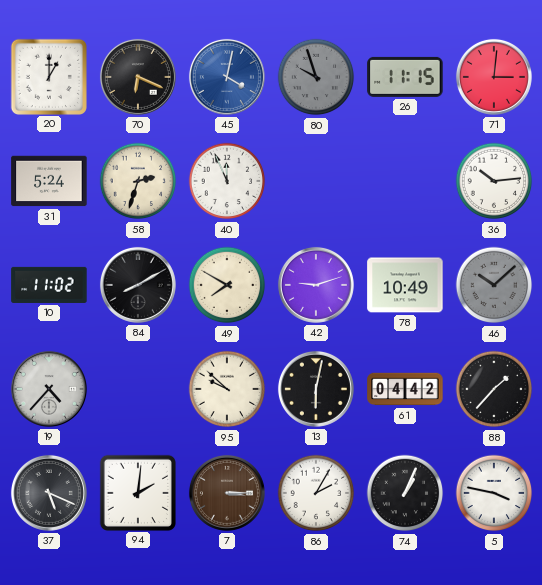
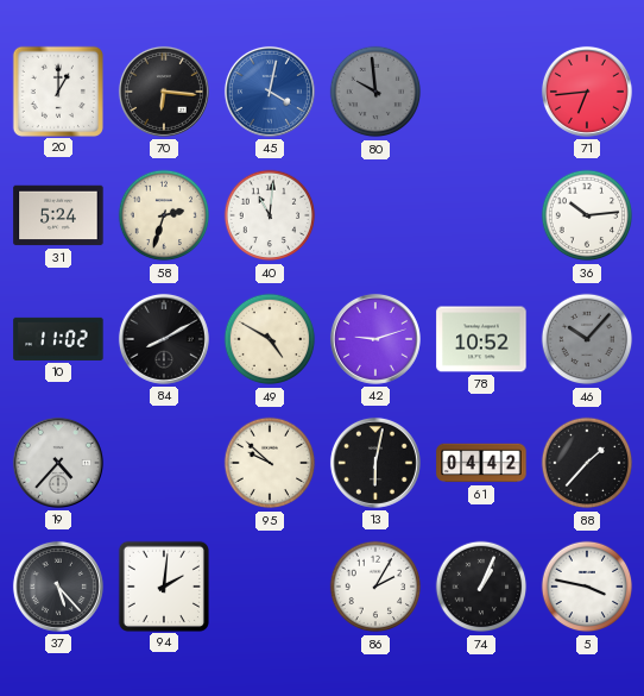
70: 6:19 -> 6:16 (164, 92)
80: 9:57 -> 9:59 (375, 92)
26: 11:15 -> none (405, 77)
71: 3:01 -> 6:44 (587, 92)
40: 11:56 -> 11:01 (270, 215)
49: 7:50 -> 4:50 (270, 339)
78: 10:49 -> 10:52 (481, 339)
46: 10:08 -> 10:07 (587, 339)
37: 5:19 -> 5:23 (58, 587)
7: 3:15 -> none (227, 493)
